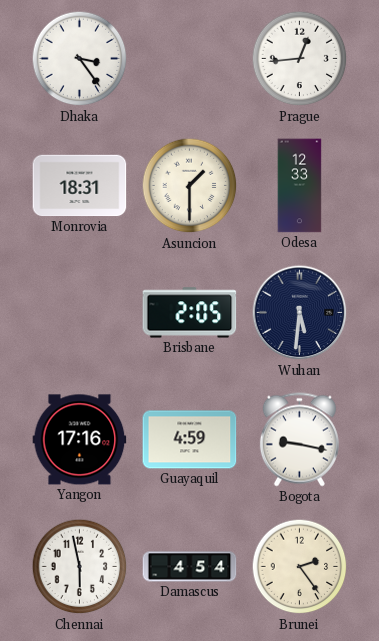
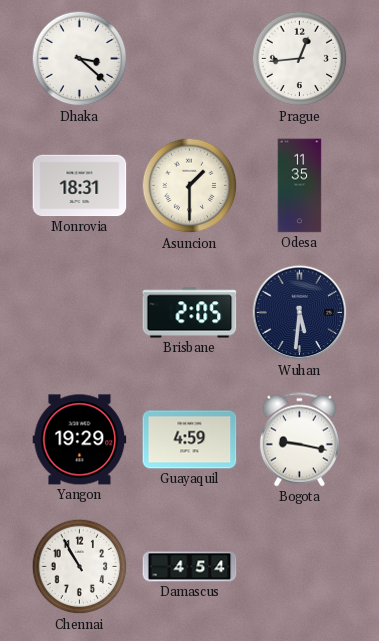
Dhaka: 3:24 -> 3:22 (80, 59)
Odesa: 12:33 -> 11:35 (300, 186)
Yangon: 17:16 -> 19:29 (80, 440)
Chennai: 5:58 -> 10:55 (80, 567)
Brunei: 2:24 -> none (300, 567)
